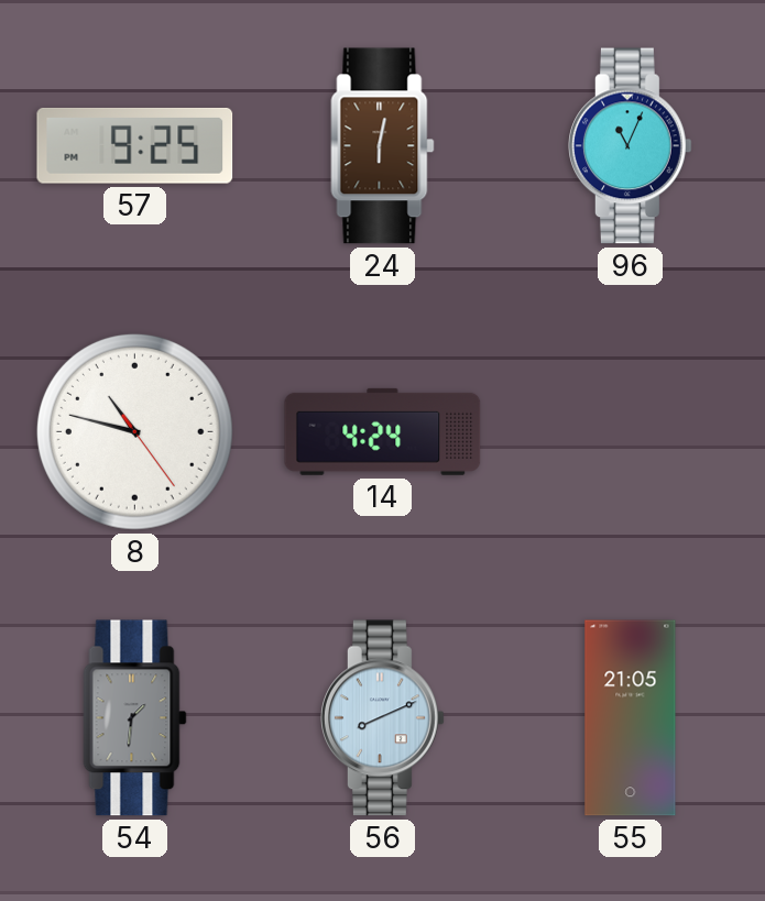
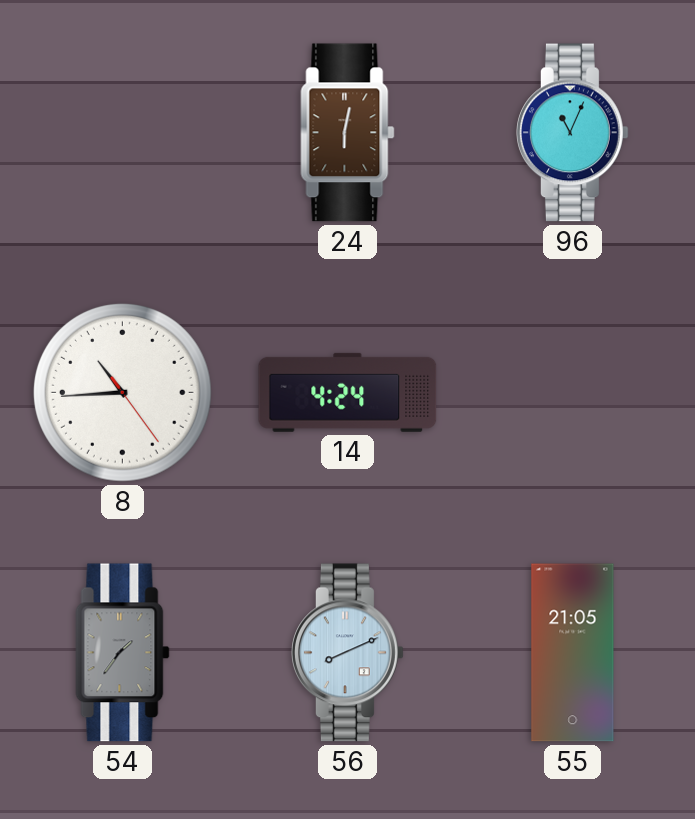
57: 9:25 -> none (135, 145)
8: 10:47 -> 10:44 (122, 392)
54: 1:31 -> 1:36 (123, 653)
